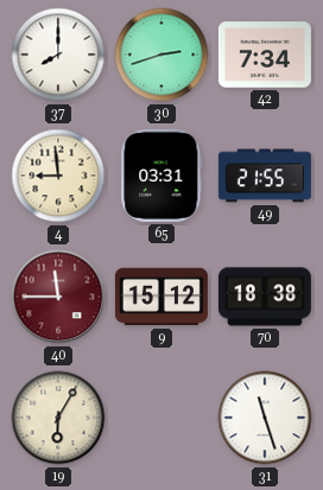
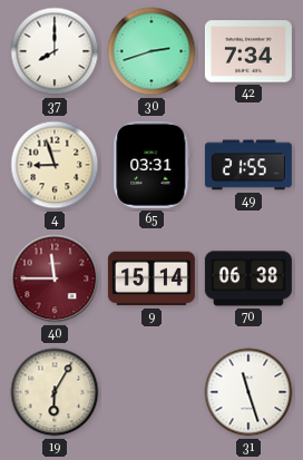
4: 8:59 -> 8:57 (55, 165)
9: 15:12 -> 15:14 (151, 278)
70: 18:38 -> 06:38 (248, 278)
